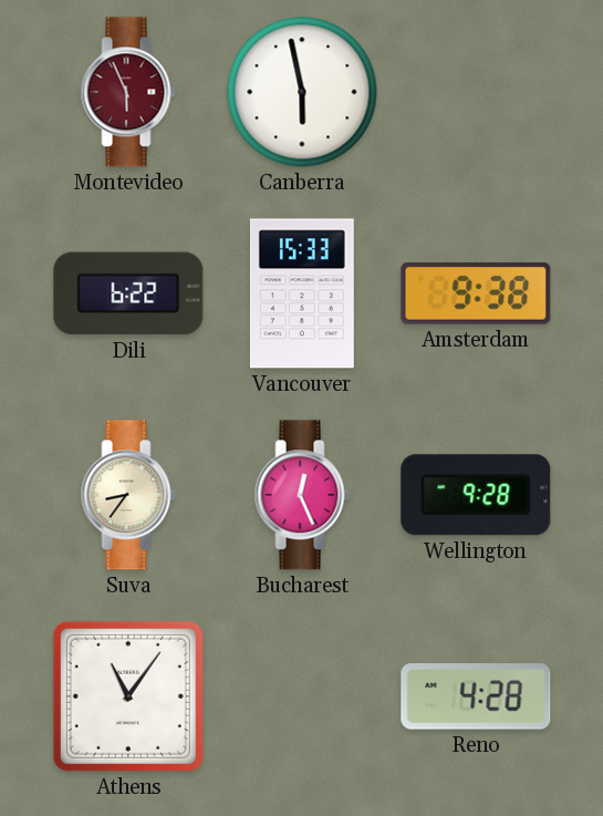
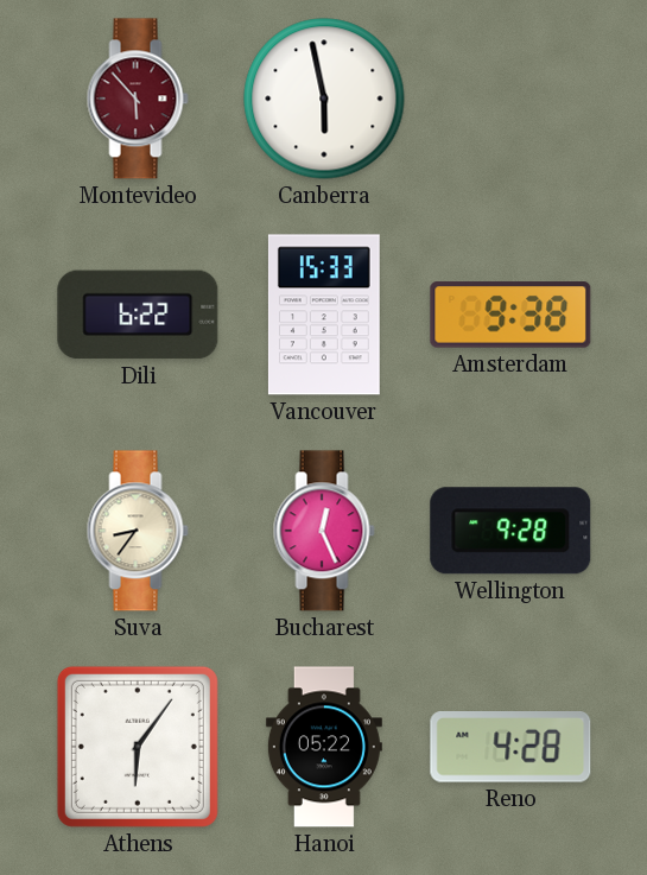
Montevideo: 5:56 -> 5:53 (138, 99)
Athens: 11:06 -> 6:06 (138, 747)
Hanoi: none -> 05:22 (324, 747)
